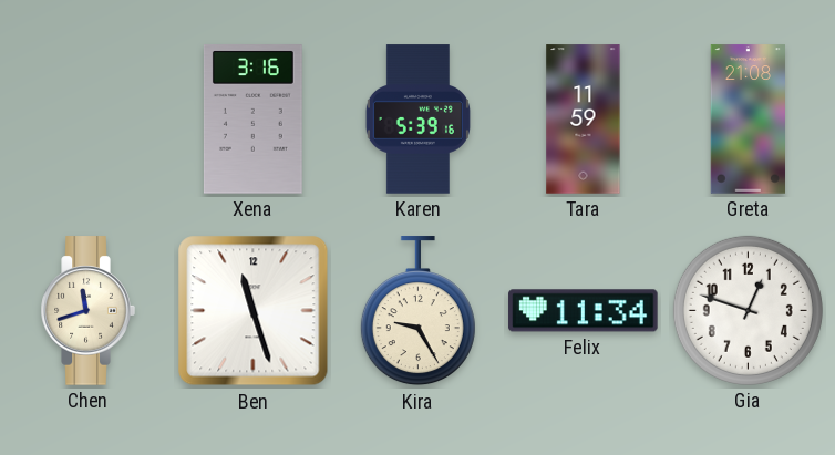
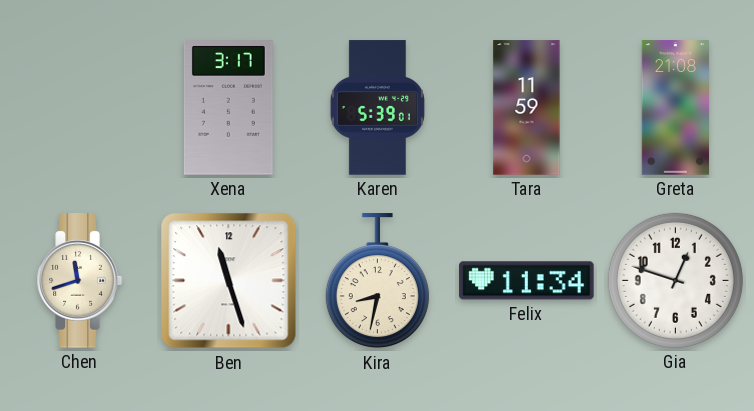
Xena: 3:16 -> 3:17 (228, 108)
Karen: 5:39:16 -> 5:39:01 (377, 108)
Kira: 9:25 -> 8:32 (377, 281)
